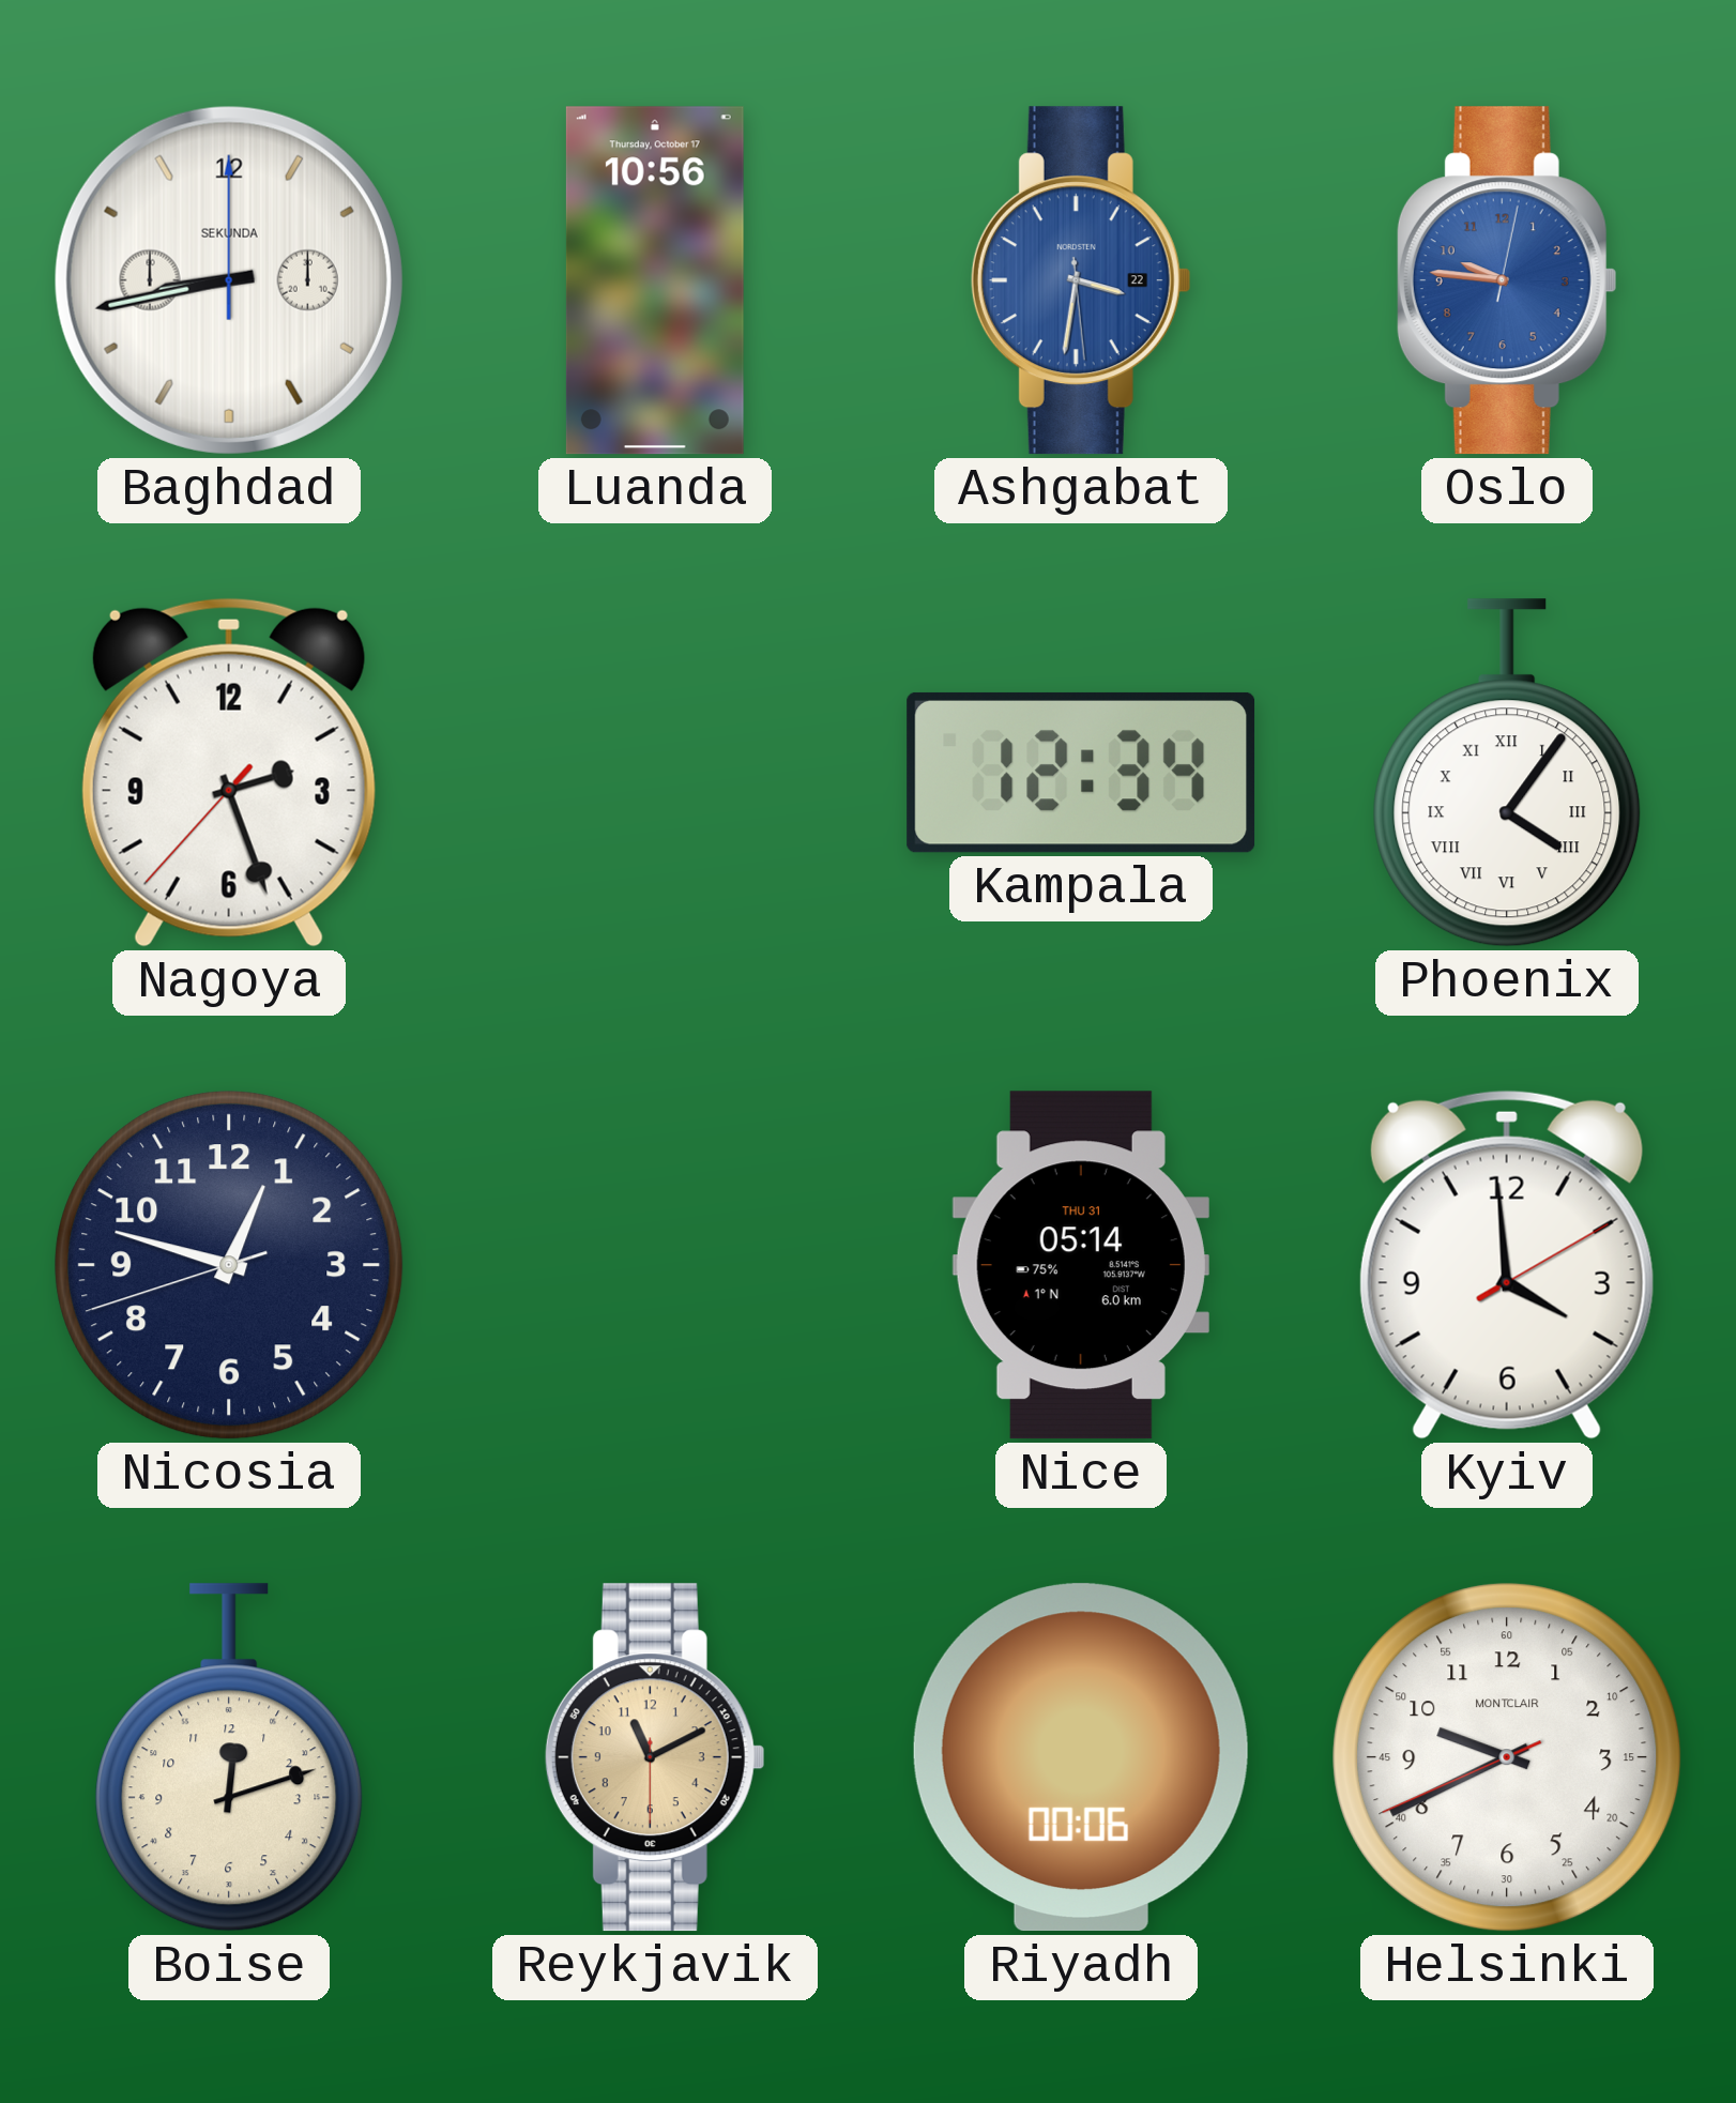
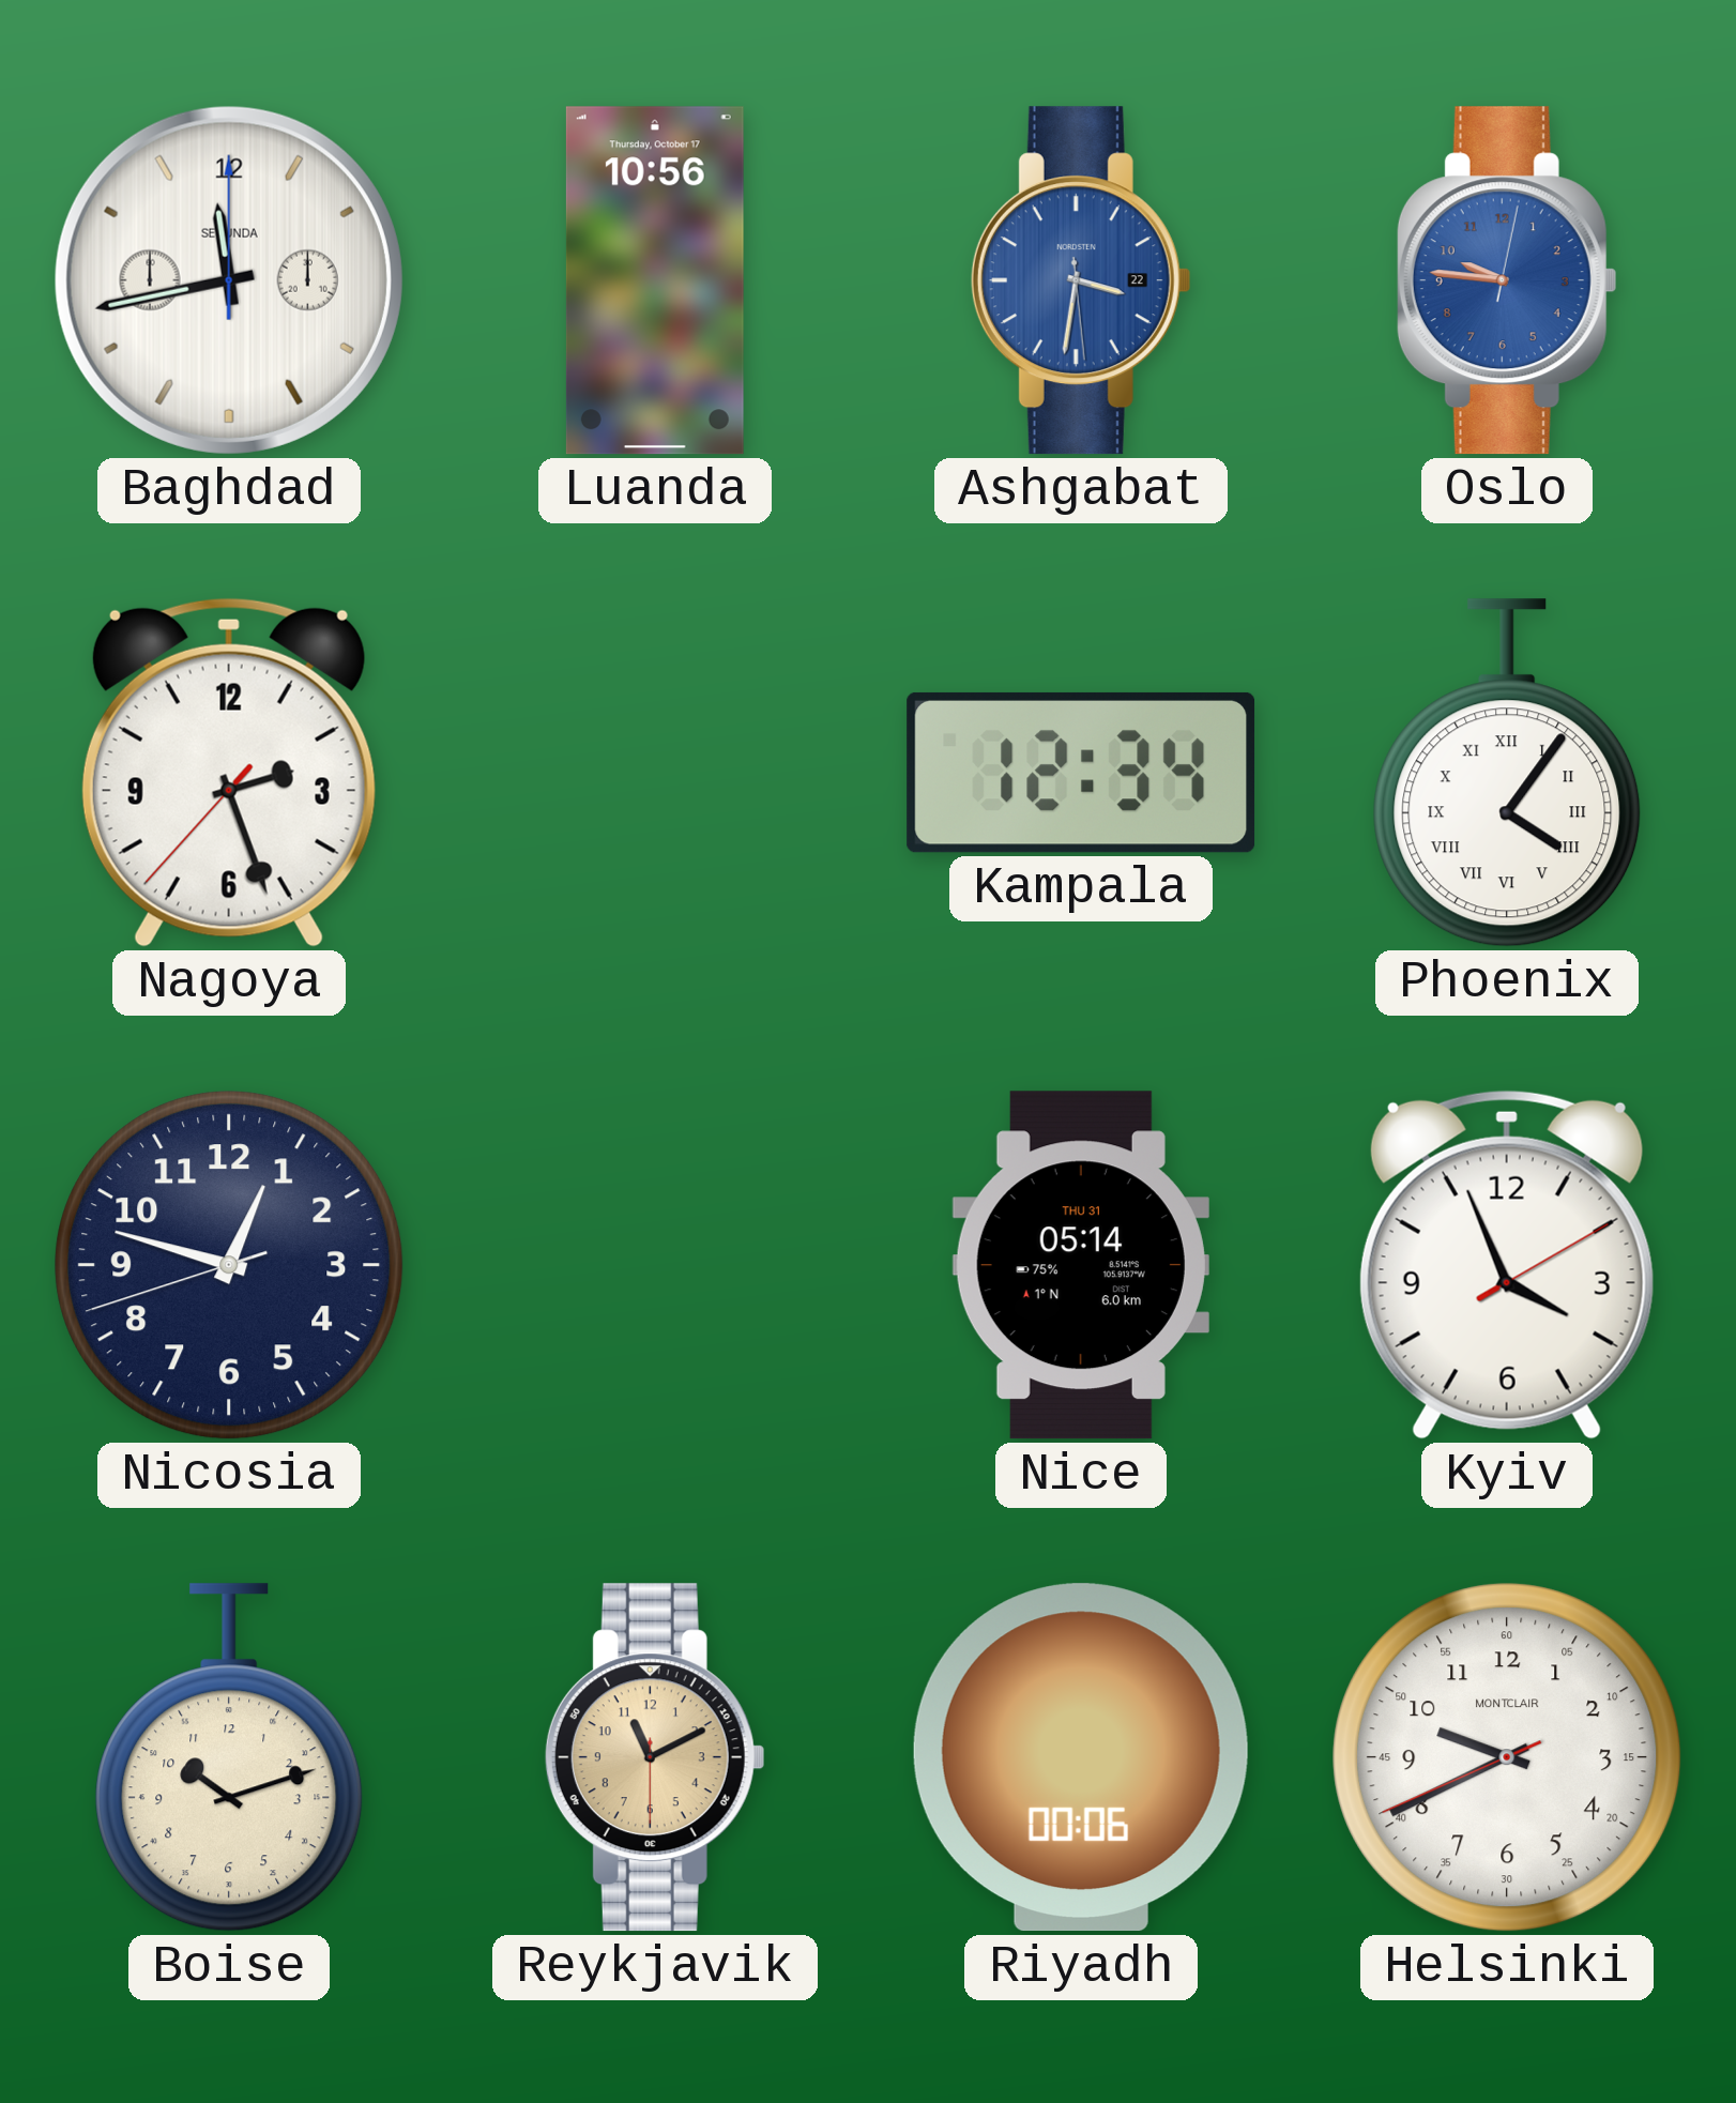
Baghdad: 8:43 -> 11:43 (229, 280)
Kyiv: 3:59 -> 3:56 (1507, 1265)
Boise: 12:12 -> 10:12 (229, 1757)
